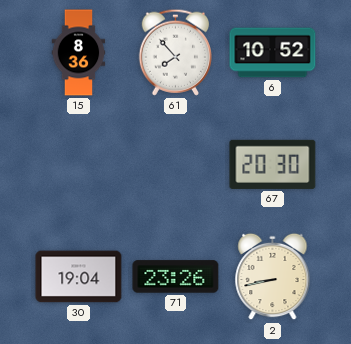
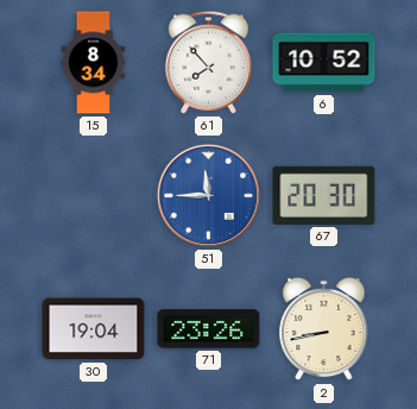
15: 8:36 -> 8:34 (94, 63)
51: none -> 11:45 (208, 195)
